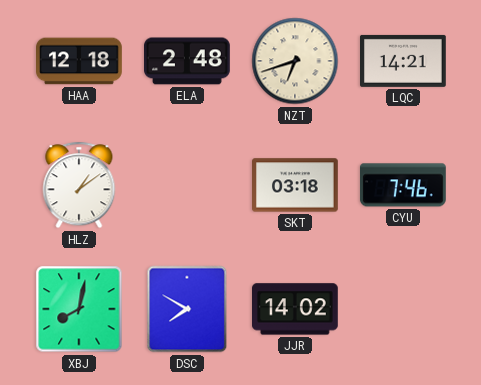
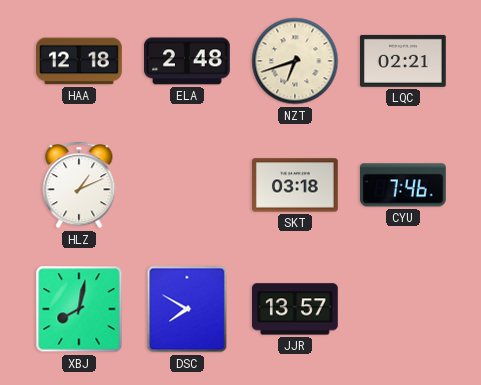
LQC: 14:21 -> 02:21 (404, 61)
HLZ: 1:09 -> 1:11 (79, 185)
JJR: 14:02 -> 13:57 (296, 309)
